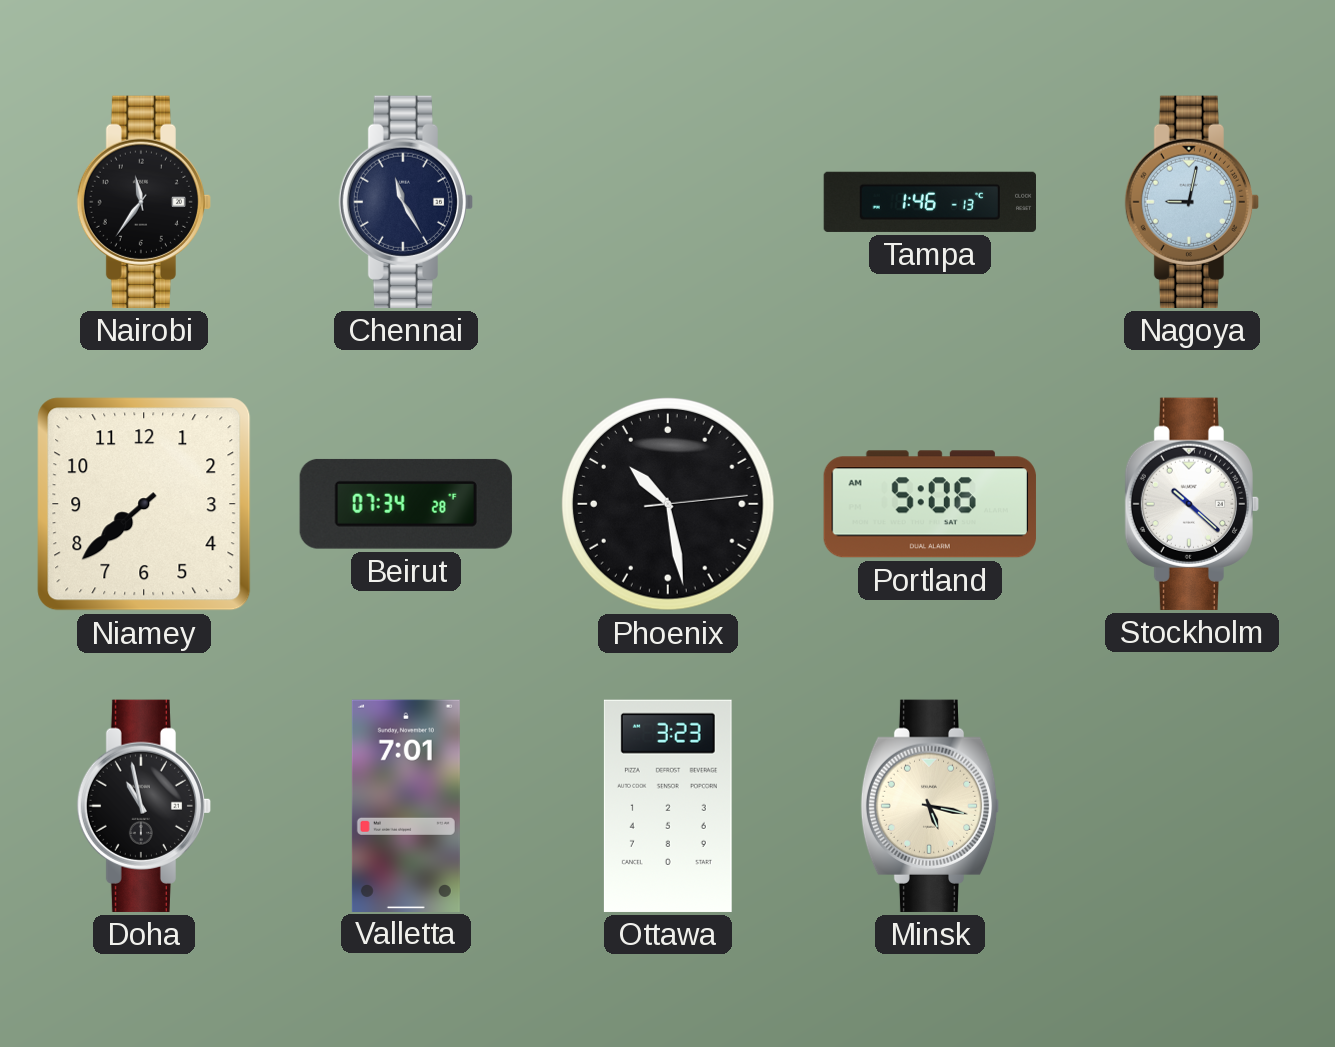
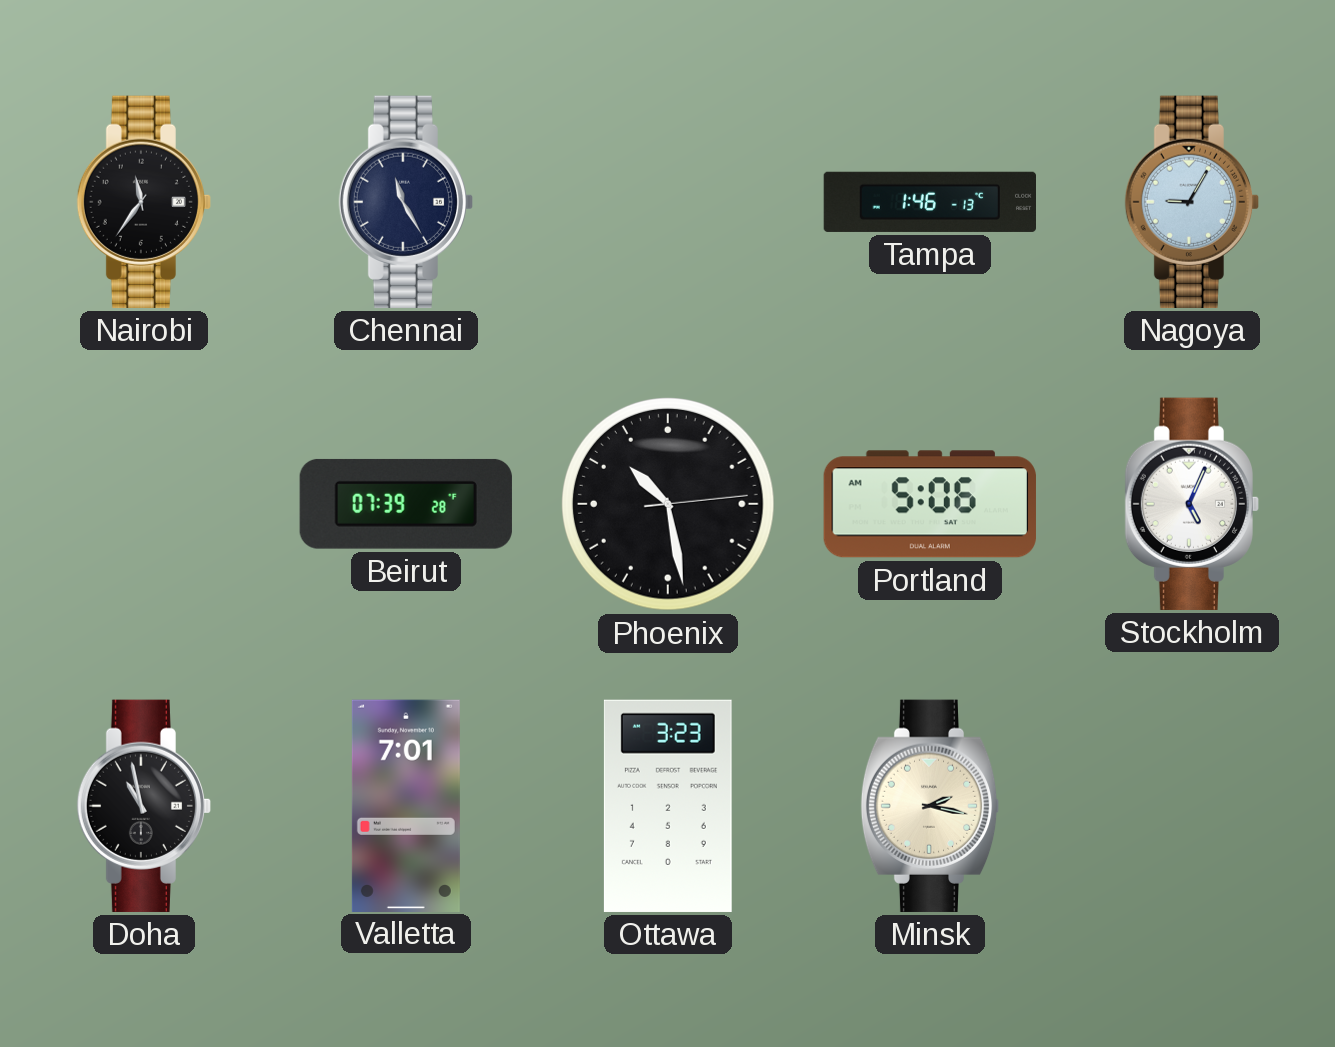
Nagoya: 9:02 -> 9:05 (1191, 202)
Niamey: 7:38 -> none (144, 504)
Beirut: 07:34 -> 07:39 (406, 504)
Stockholm: 10:22 -> 5:04 (1191, 504)
Minsk: 5:17 -> 2:17 (930, 806)
